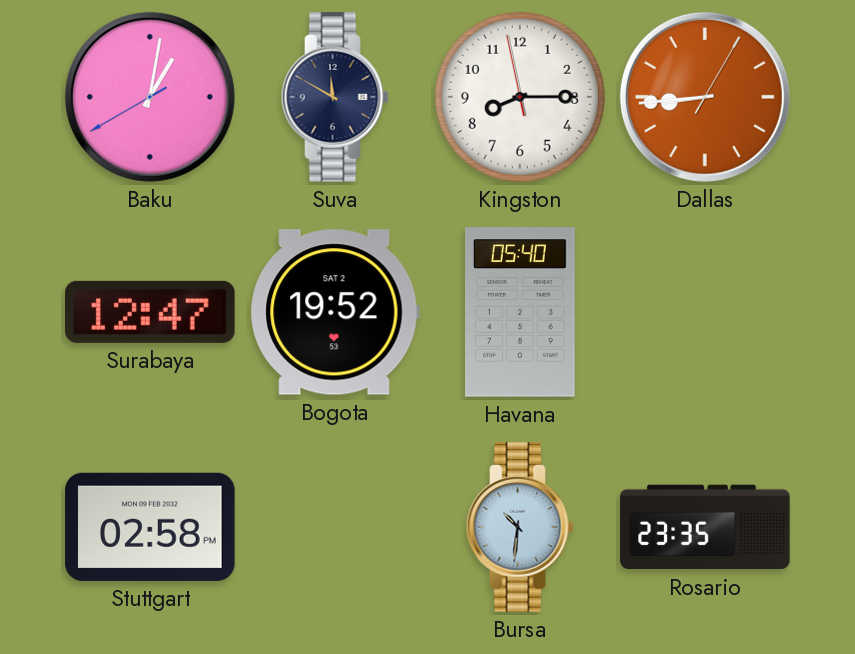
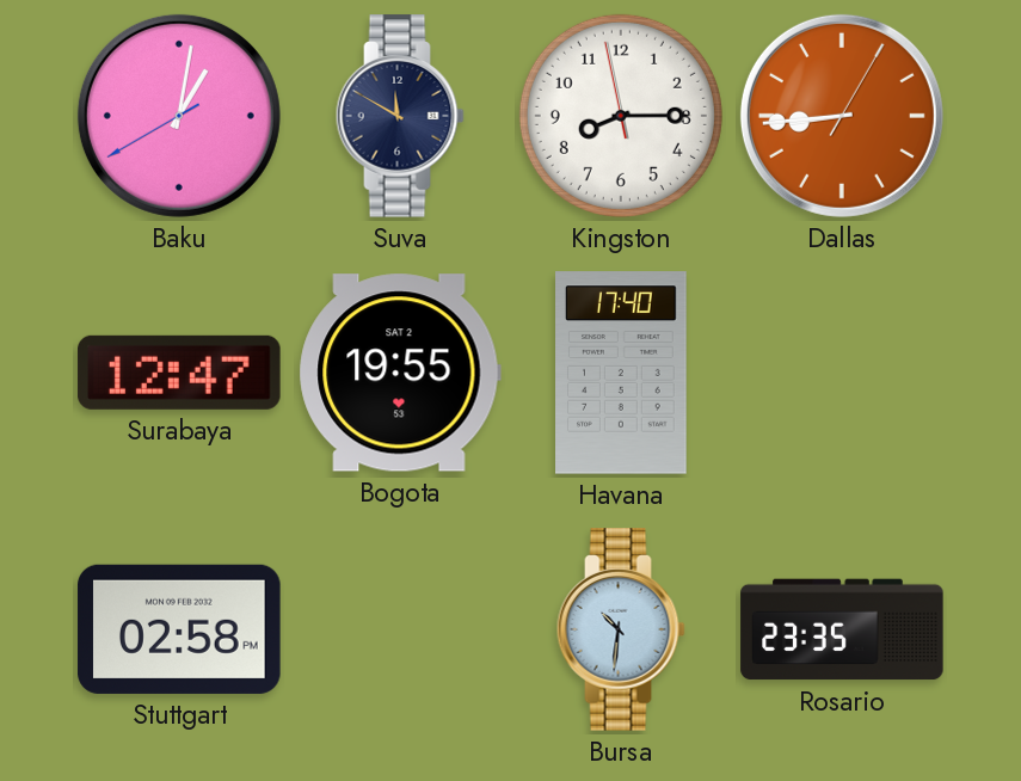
Bogota: 19:52 -> 19:55 (400, 373)
Havana: 05:40 -> 17:40 (622, 373)
